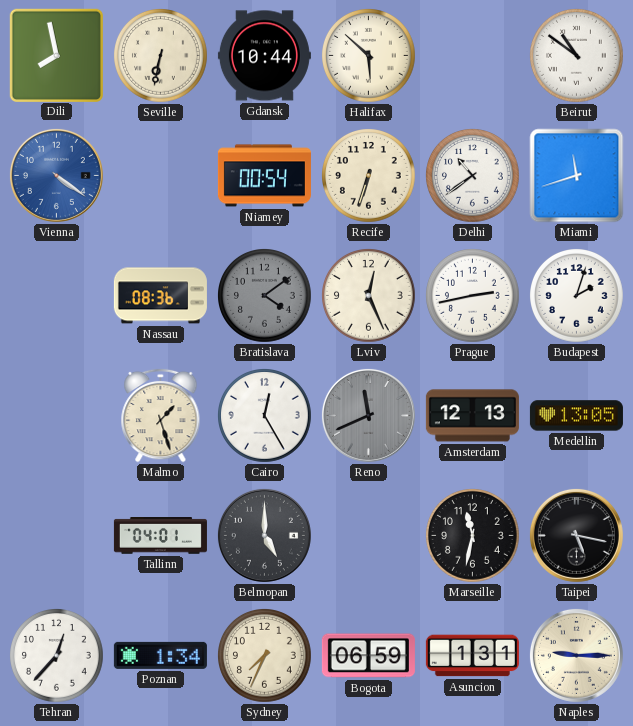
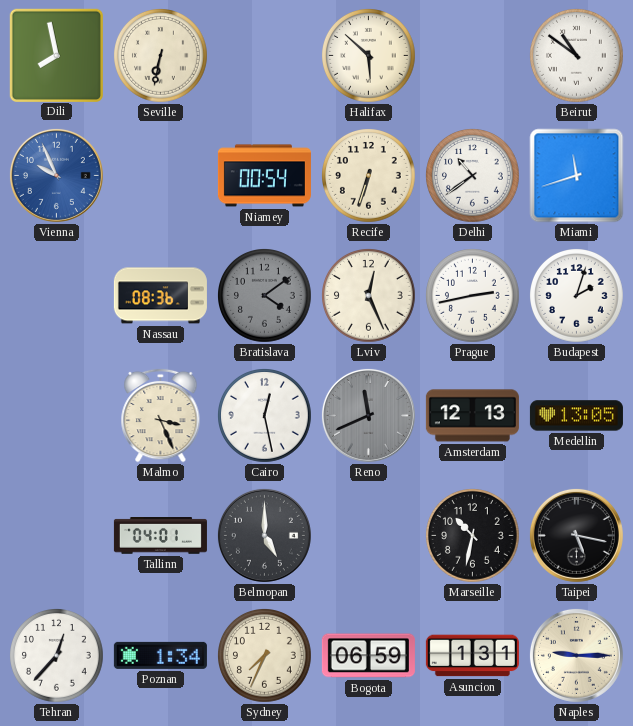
Gdansk: 10:44 -> none (264, 56)
Vienna: 4:21 -> 9:56 (56, 175)
Malmo: 1:27 -> 3:26 (161, 415)
Cairo: 12:25 -> 12:28 (265, 416)
Marseille: 11:32 -> 10:32 (473, 536)
